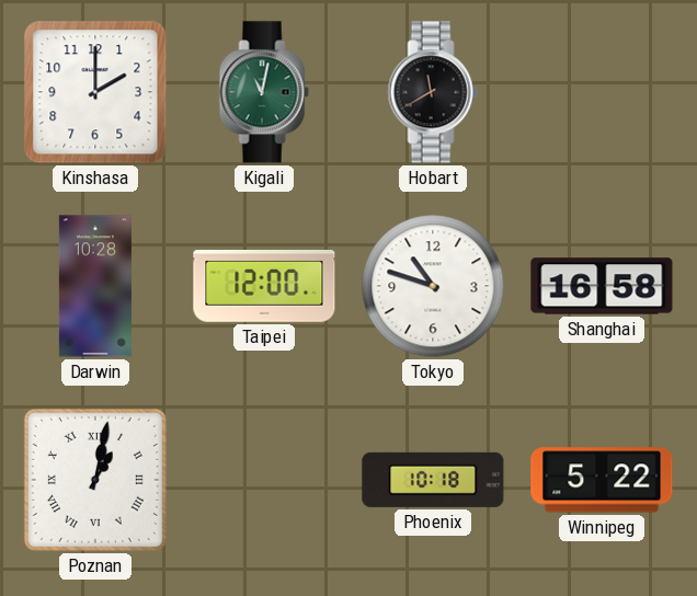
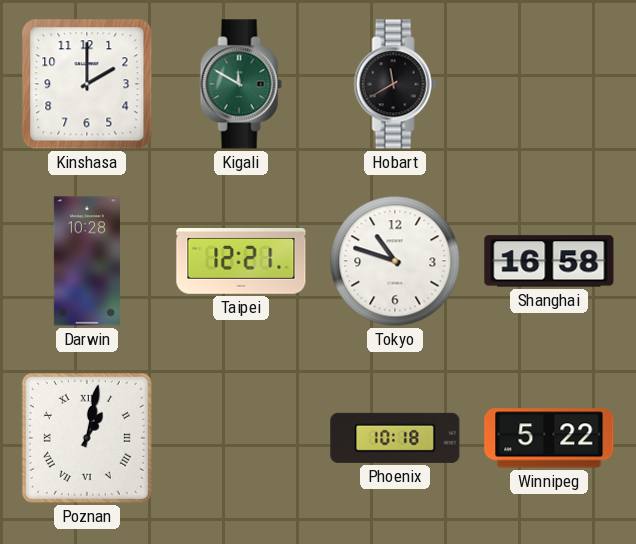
Kigali: 11:02 -> 11:50 (241, 84)
Taipei: 12:00 -> 12:21 (241, 261)
